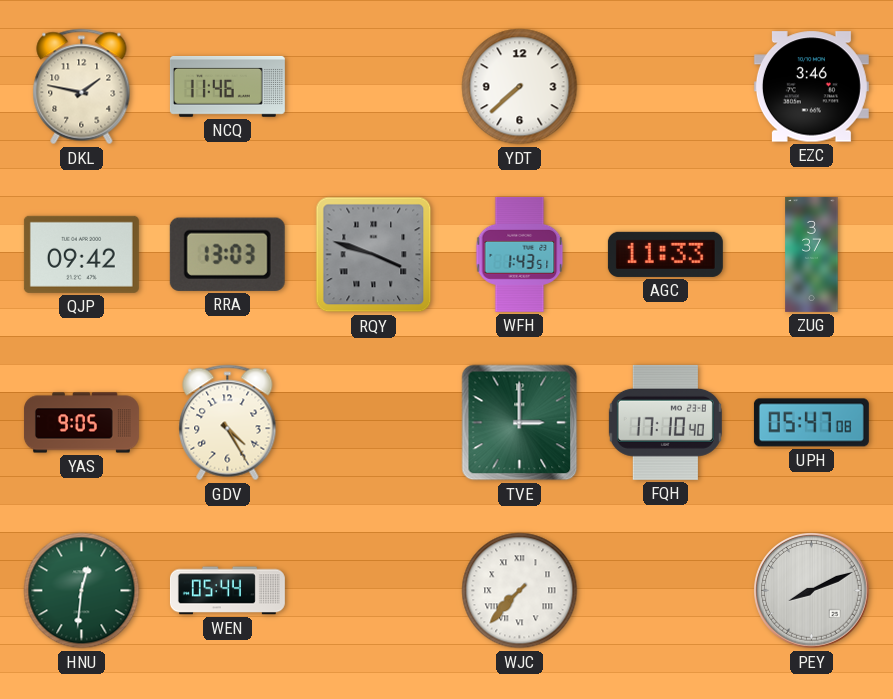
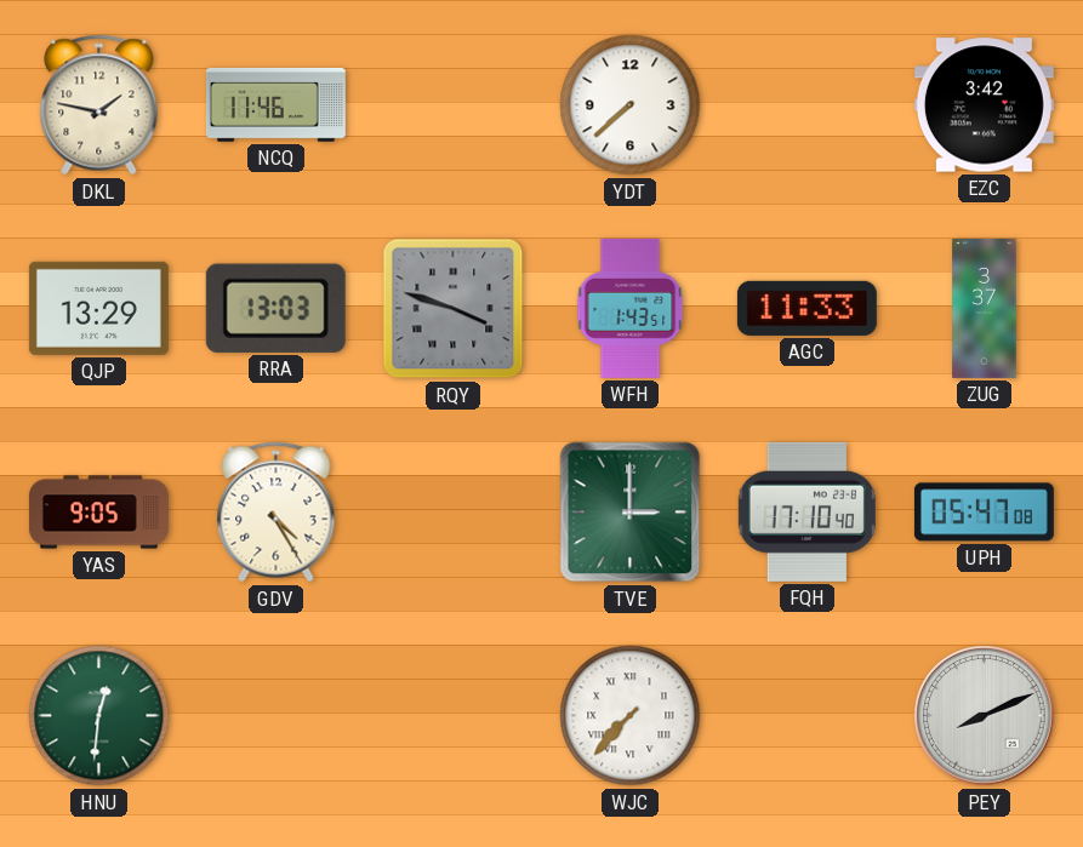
EZC: 3:46 -> 3:42 (984, 105)
QJP: 09:42 -> 13:29 (98, 308)
WEN: 05:44 -> none (227, 591)
